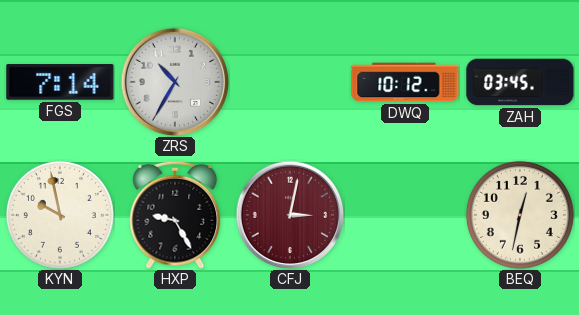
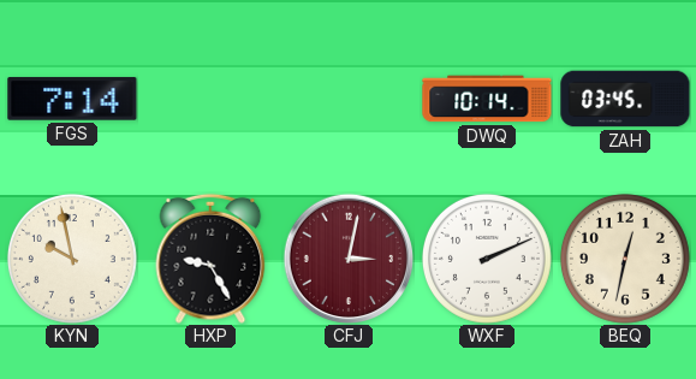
ZRS: 10:35 -> none (174, 81)
DWQ: 10:12 -> 10:14 (487, 99)
WXF: none -> 2:11 (487, 259)
